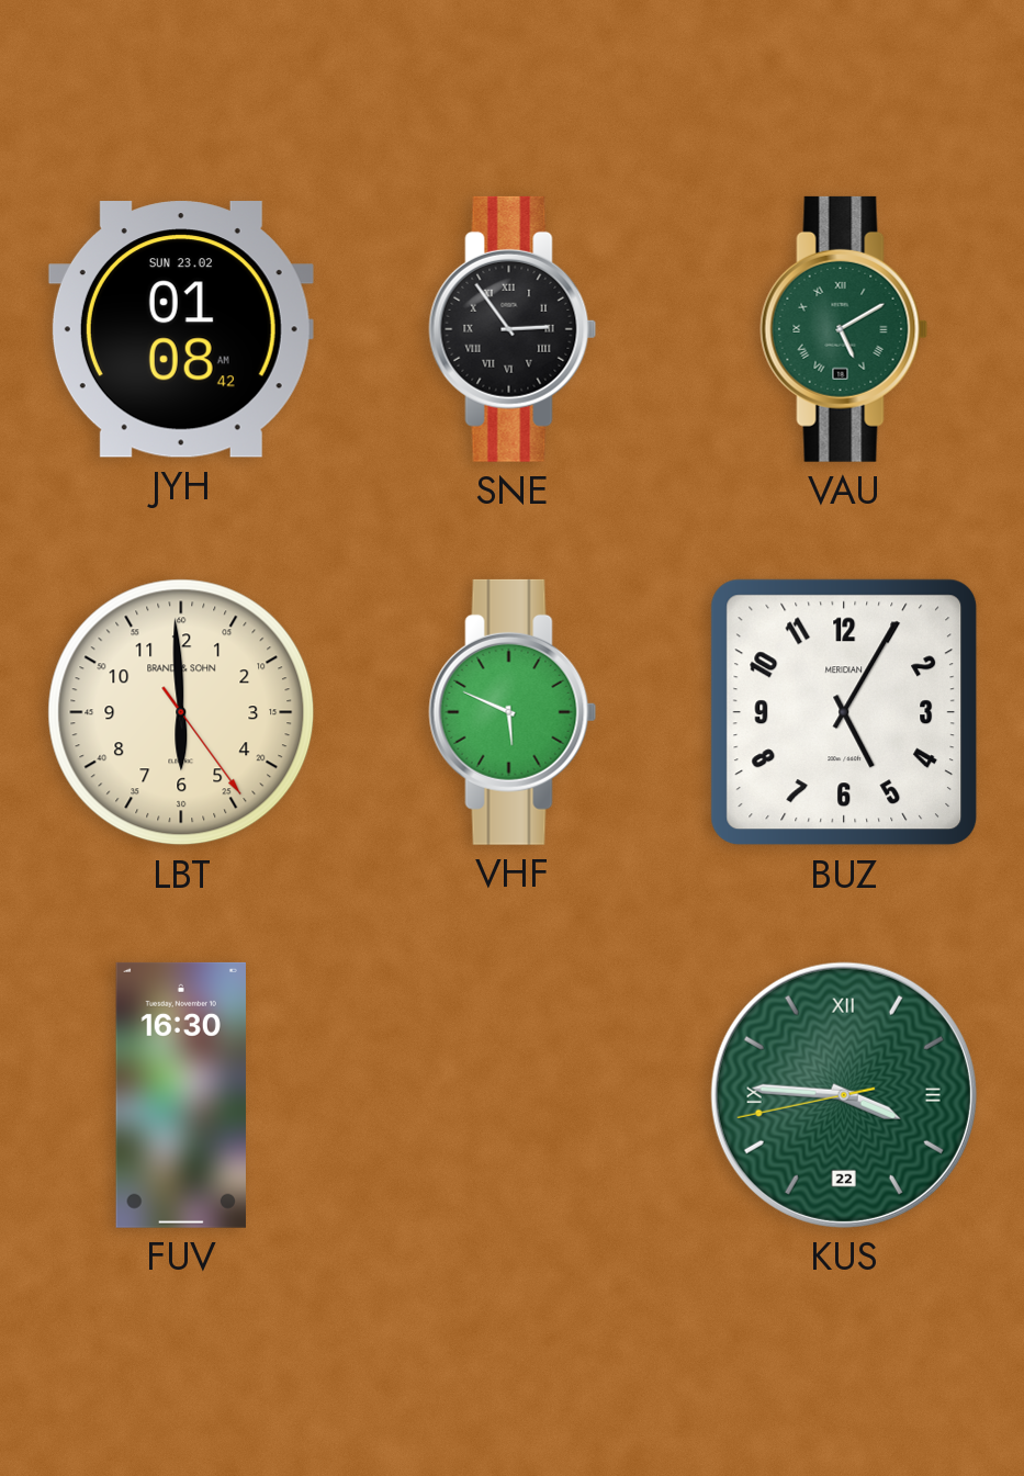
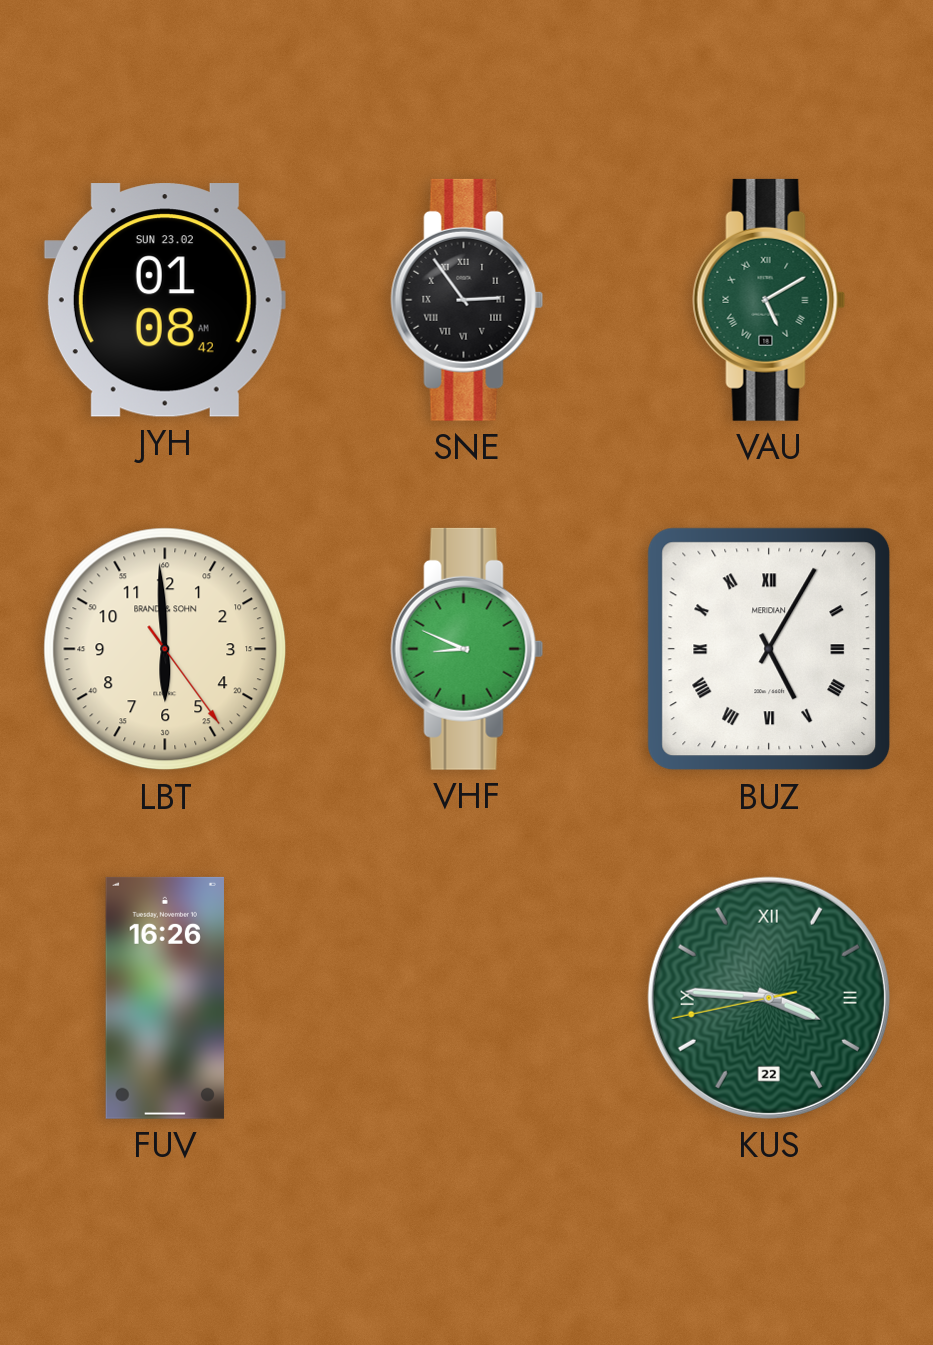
VHF: 5:49 -> 8:49 (467, 649)
BUZ numerals: Arabic -> Roman (769, 649)
FUV: 16:30 -> 16:26 (165, 998)
